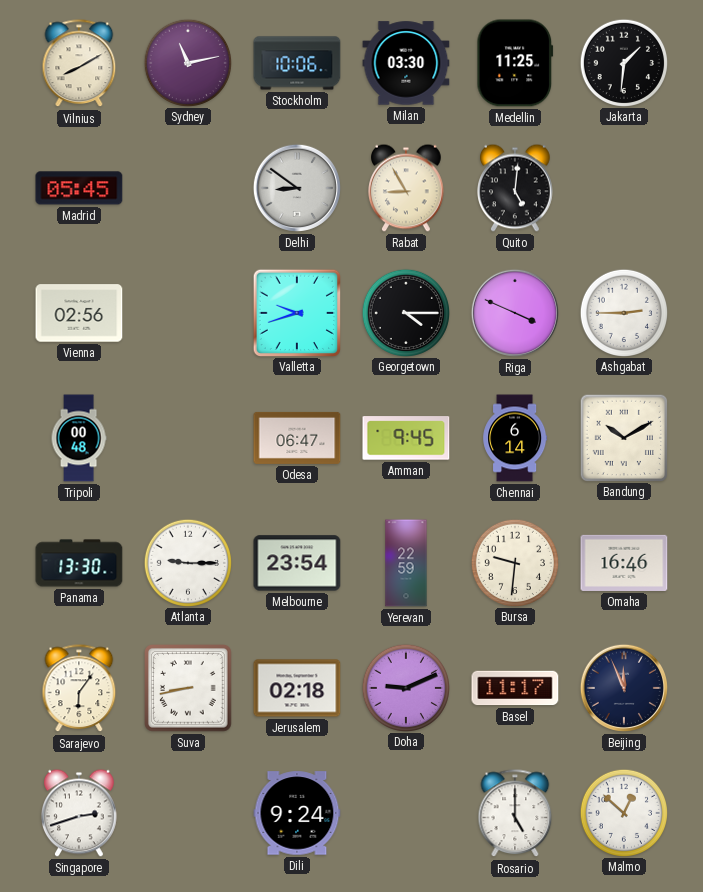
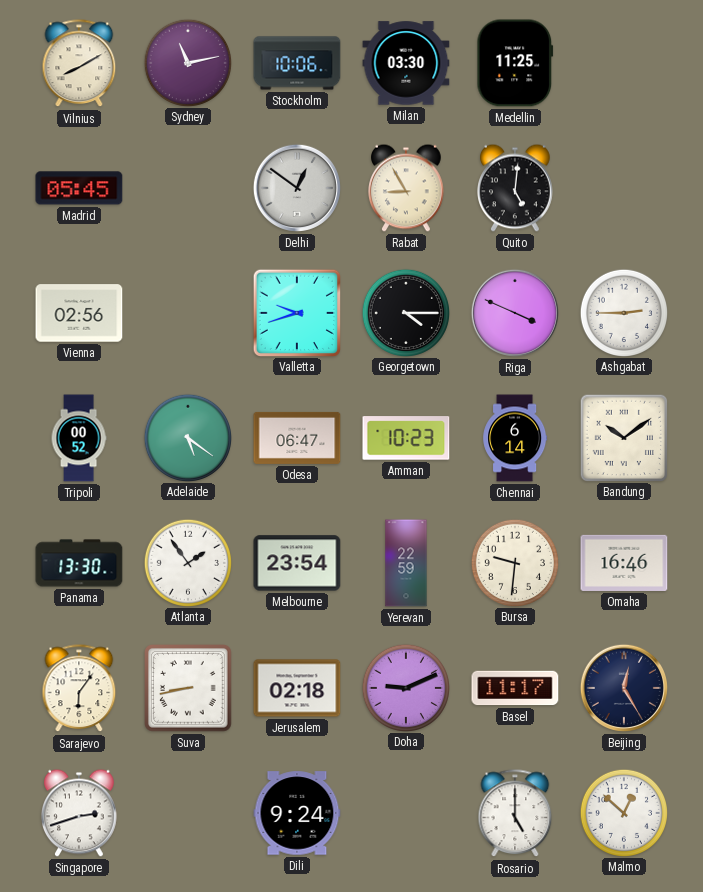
Jakarta: 1:31 -> none (623, 62)
Delhi: 8:51 -> 12:51 (297, 188)
Tripoli: 00:48 -> 00:52 (79, 438)
Adelaide: none -> 5:21 (187, 437)
Amman: 9:45 -> 10:23 (406, 438)
Bandung: 10:10 -> 10:09 (623, 437)
Atlanta: 9:15 -> 1:54 (187, 562)
Beijing: 11:56 -> 12:25 (624, 688)
